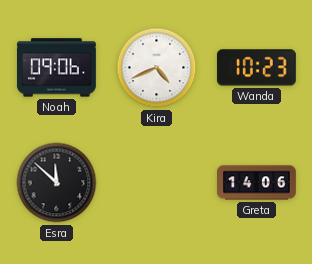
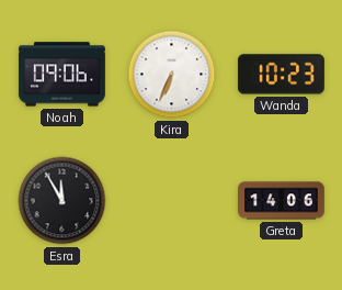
Kira: 4:41 -> 6:34 (172, 75)
Esra: 11:52 -> 11:55 (62, 201)
